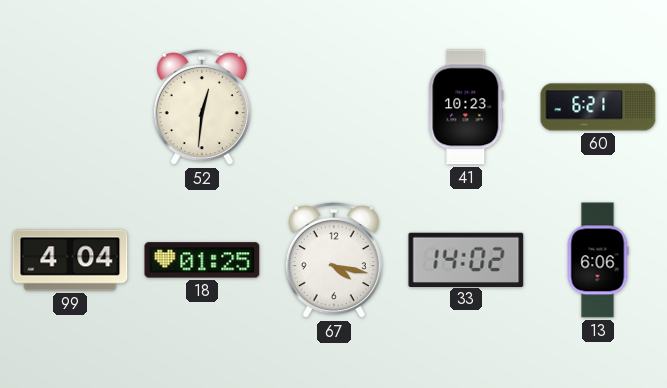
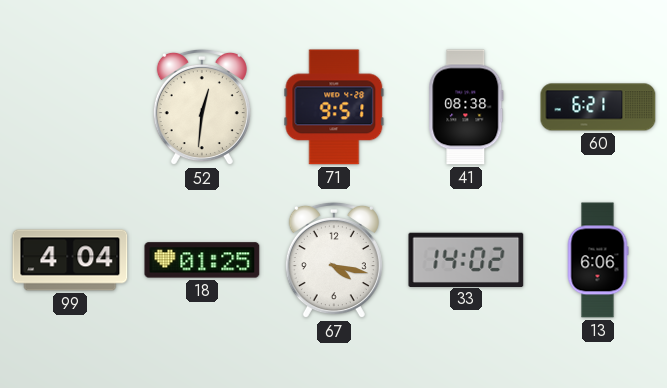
71: none -> 9:51 (334, 107)
41: 10:23 -> 08:38 (466, 107)
